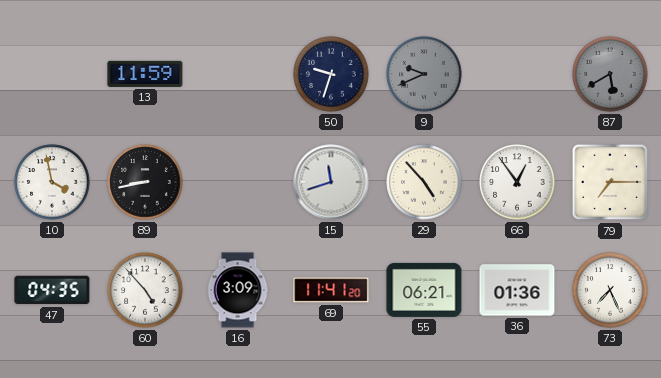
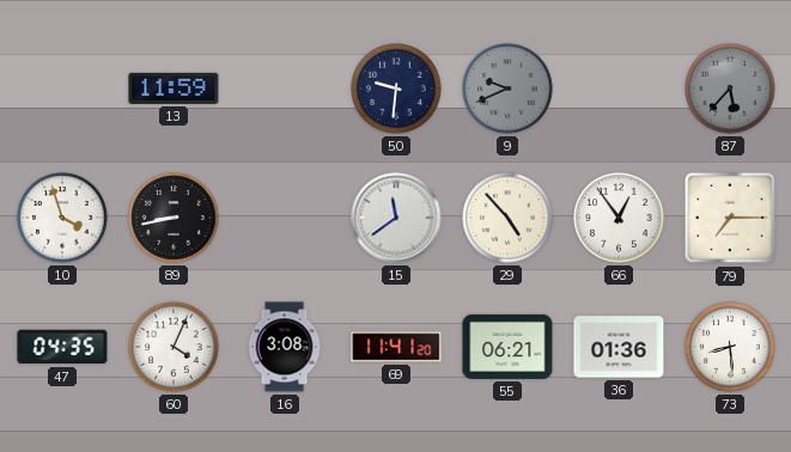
50: 9:33 -> 9:31 (396, 88)
87: 5:40 -> 5:37 (730, 88)
10: 3:58 -> 3:57 (62, 218)
15: 11:42 -> 11:39 (396, 218)
60: 4:53 -> 4:04 (174, 347)
16: 3:09 -> 3:08 (285, 347)
73: 7:26 -> 8:29 (730, 347)
